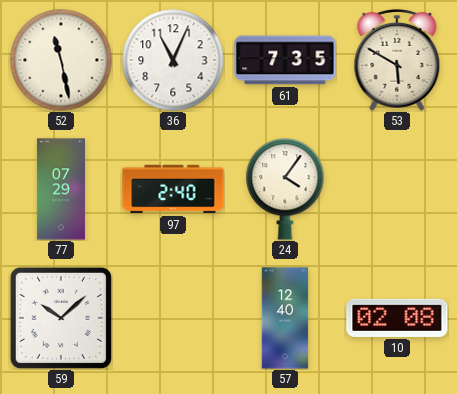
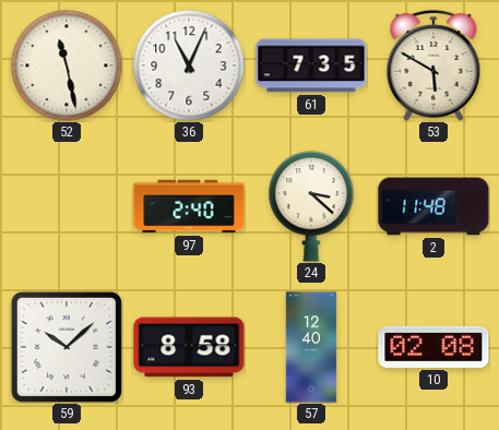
77: 07:29 -> none (61, 189)
24: 4:06 -> 3:22 (311, 206)
2: none -> 11:48 (433, 206)
93: none -> 8:58 (189, 347)
